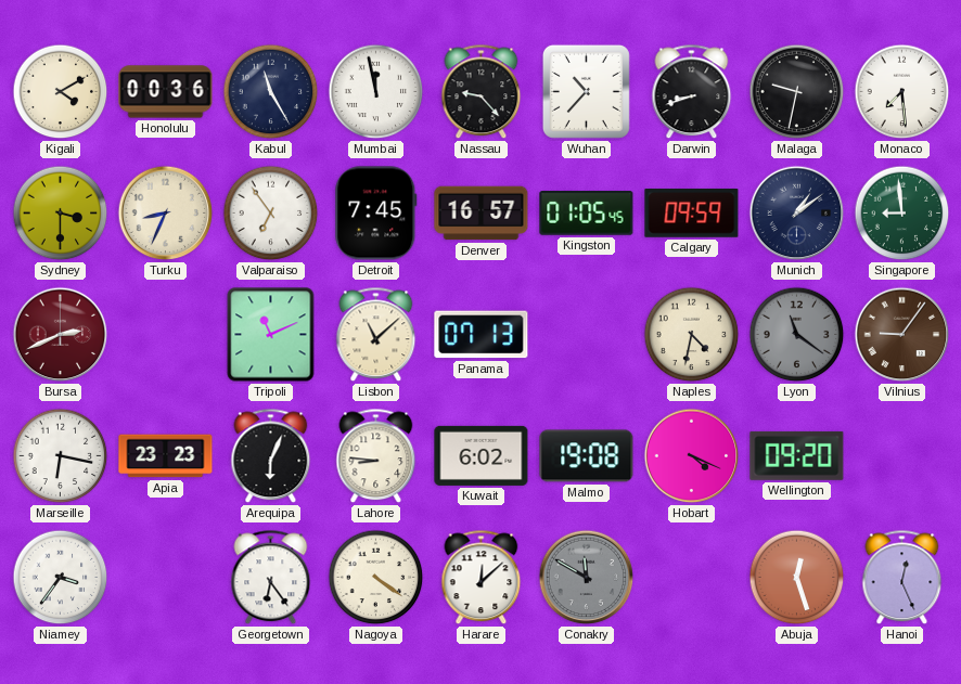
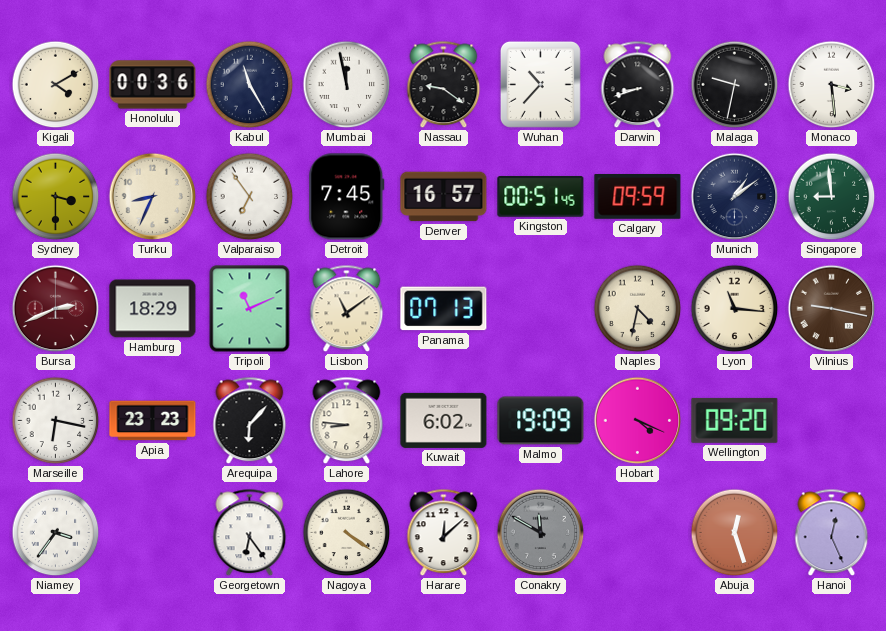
Nassau: 9:23 -> 9:21 (444, 85)
Monaco: 7:29 -> 3:29 (832, 85)
Kingston: 01:05 -> 00:51 (541, 197)
Hamburg: none -> 18:29 (153, 309)
Lisbon: 11:08 -> 11:09 (347, 309)
Lyon: 11:21 -> 11:16 (735, 309)
Lyon dial: grey -> cream (735, 309)
Vilnius: 9:06 -> 9:17 (832, 309)
Arequipa: 6:04 -> 6:07 (250, 421)
Malmo: 19:08 -> 19:09 (541, 421)
